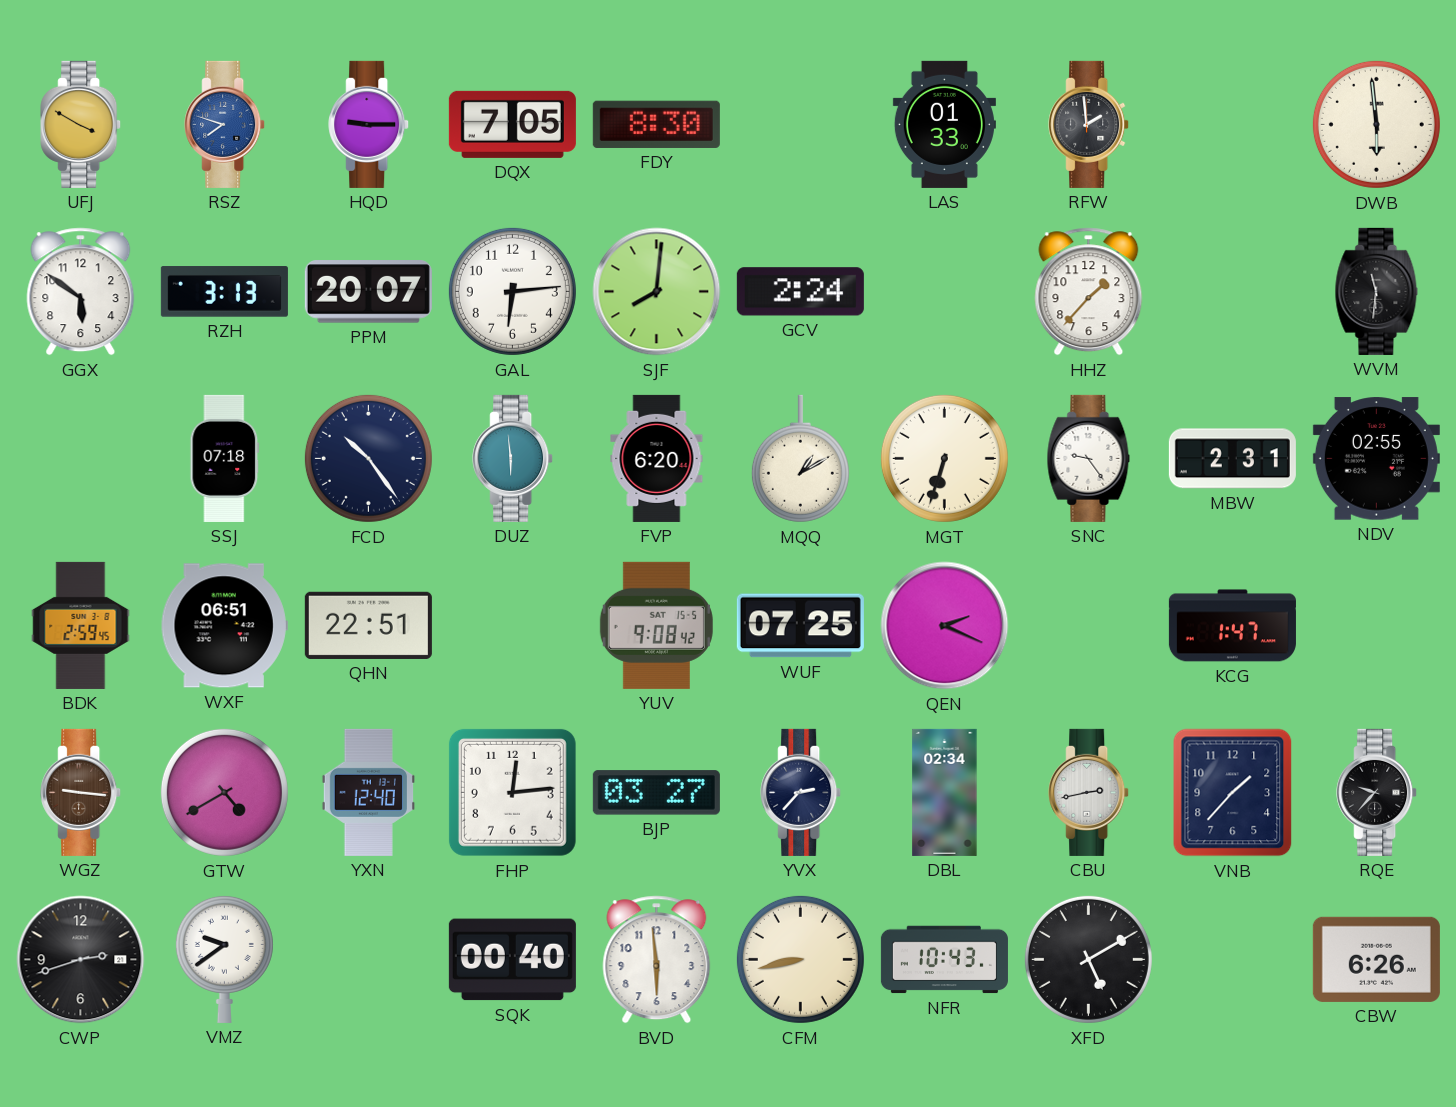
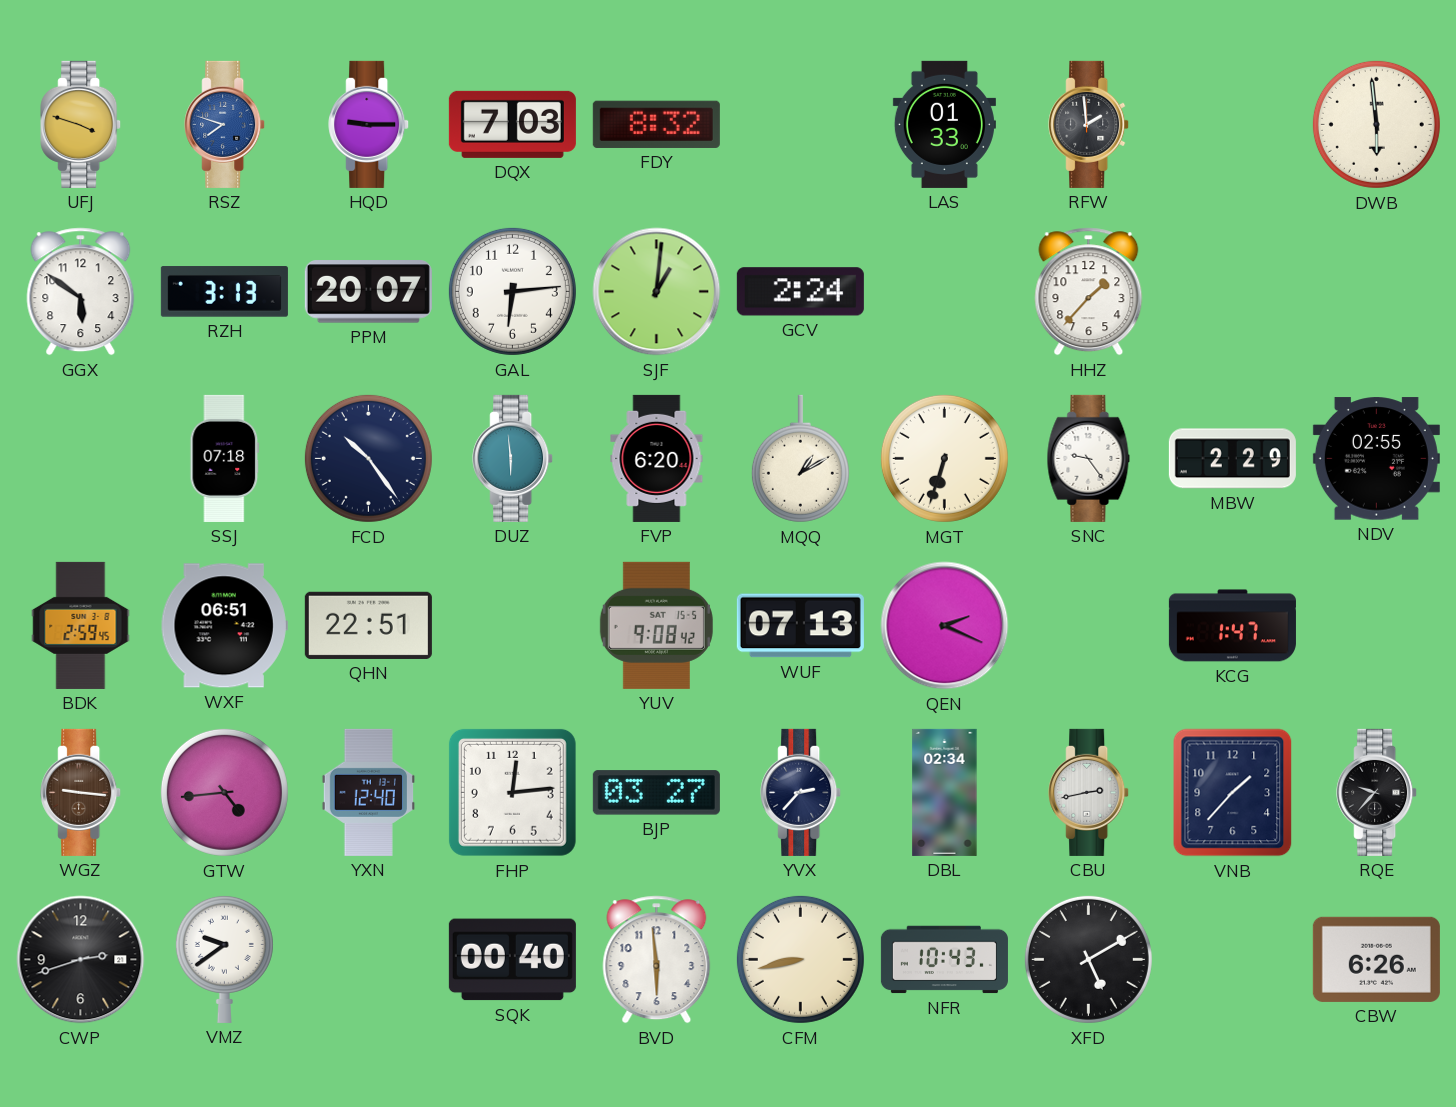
UFJ: 3:50 -> 3:48 (81, 124)
DQX: 7:05 -> 7:03 (512, 124)
FDY: 8:30 -> 8:32 (656, 124)
SJF: 8:01 -> 1:01 (657, 292)
WVM: 11:31 -> none (1377, 291)
MBW: 2:31 -> 2:29 (1232, 459)
WUF: 07:25 -> 07:13 (800, 626)
GTW: 4:40 -> 4:44 (224, 792)
